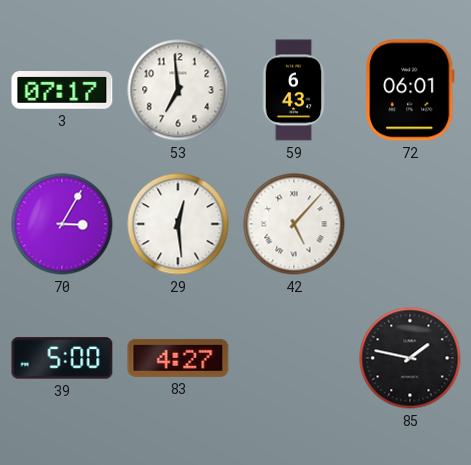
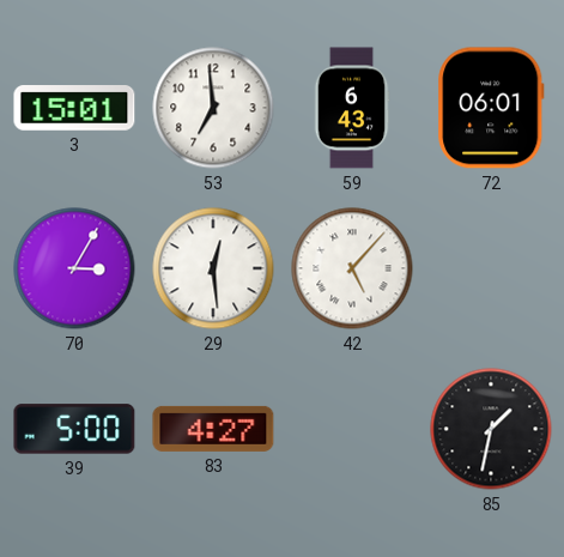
3: 07:17 -> 15:01 (74, 108)
85: 1:47 -> 1:32 (491, 429)
